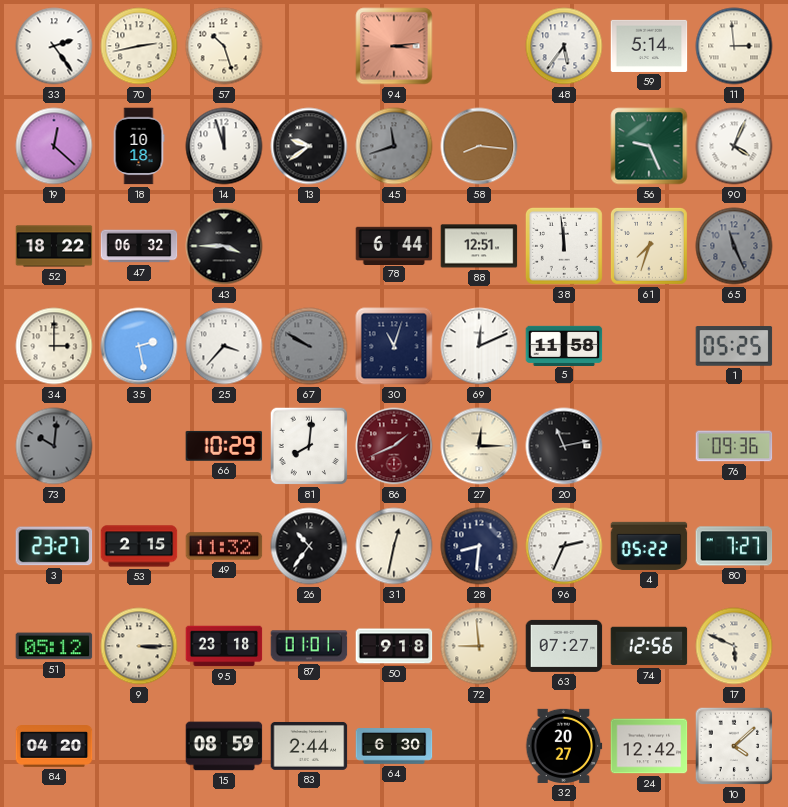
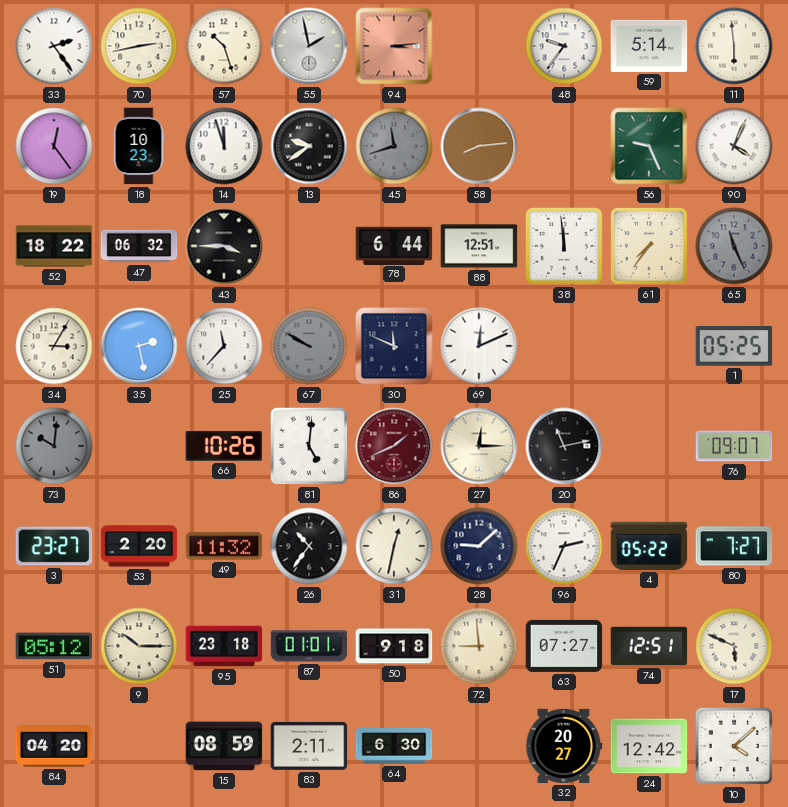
55: none -> 1:58 (309, 46)
48: 5:36 -> 9:36 (564, 46)
11: 2:59 -> 5:59 (734, 46)
19: 12:22 -> 12:24 (54, 146)
18: 10:18 -> 10:23 (139, 146)
58: 8:16 -> 8:14 (479, 146)
61: 7:33 -> 7:36 (649, 246)
34: 3:00 -> 3:05 (54, 346)
25: 3:37 -> 11:37 (224, 346)
30: 11:03 -> 11:49 (394, 346)
5: 11:58 -> none (564, 345)
66: 10:29 -> 10:26 (224, 446)
81: 8:01 -> 5:01 (309, 446)
76: 09:36 -> 09:07 (734, 446)
53: 2:15 -> 2:20 (139, 546)
28: 8:31 -> 9:08 (479, 546)
9: 3:15 -> 10:15 (139, 646)
74: 12:56 -> 12:51 (649, 646)
83: 2:44 -> 2:11 (309, 746)
